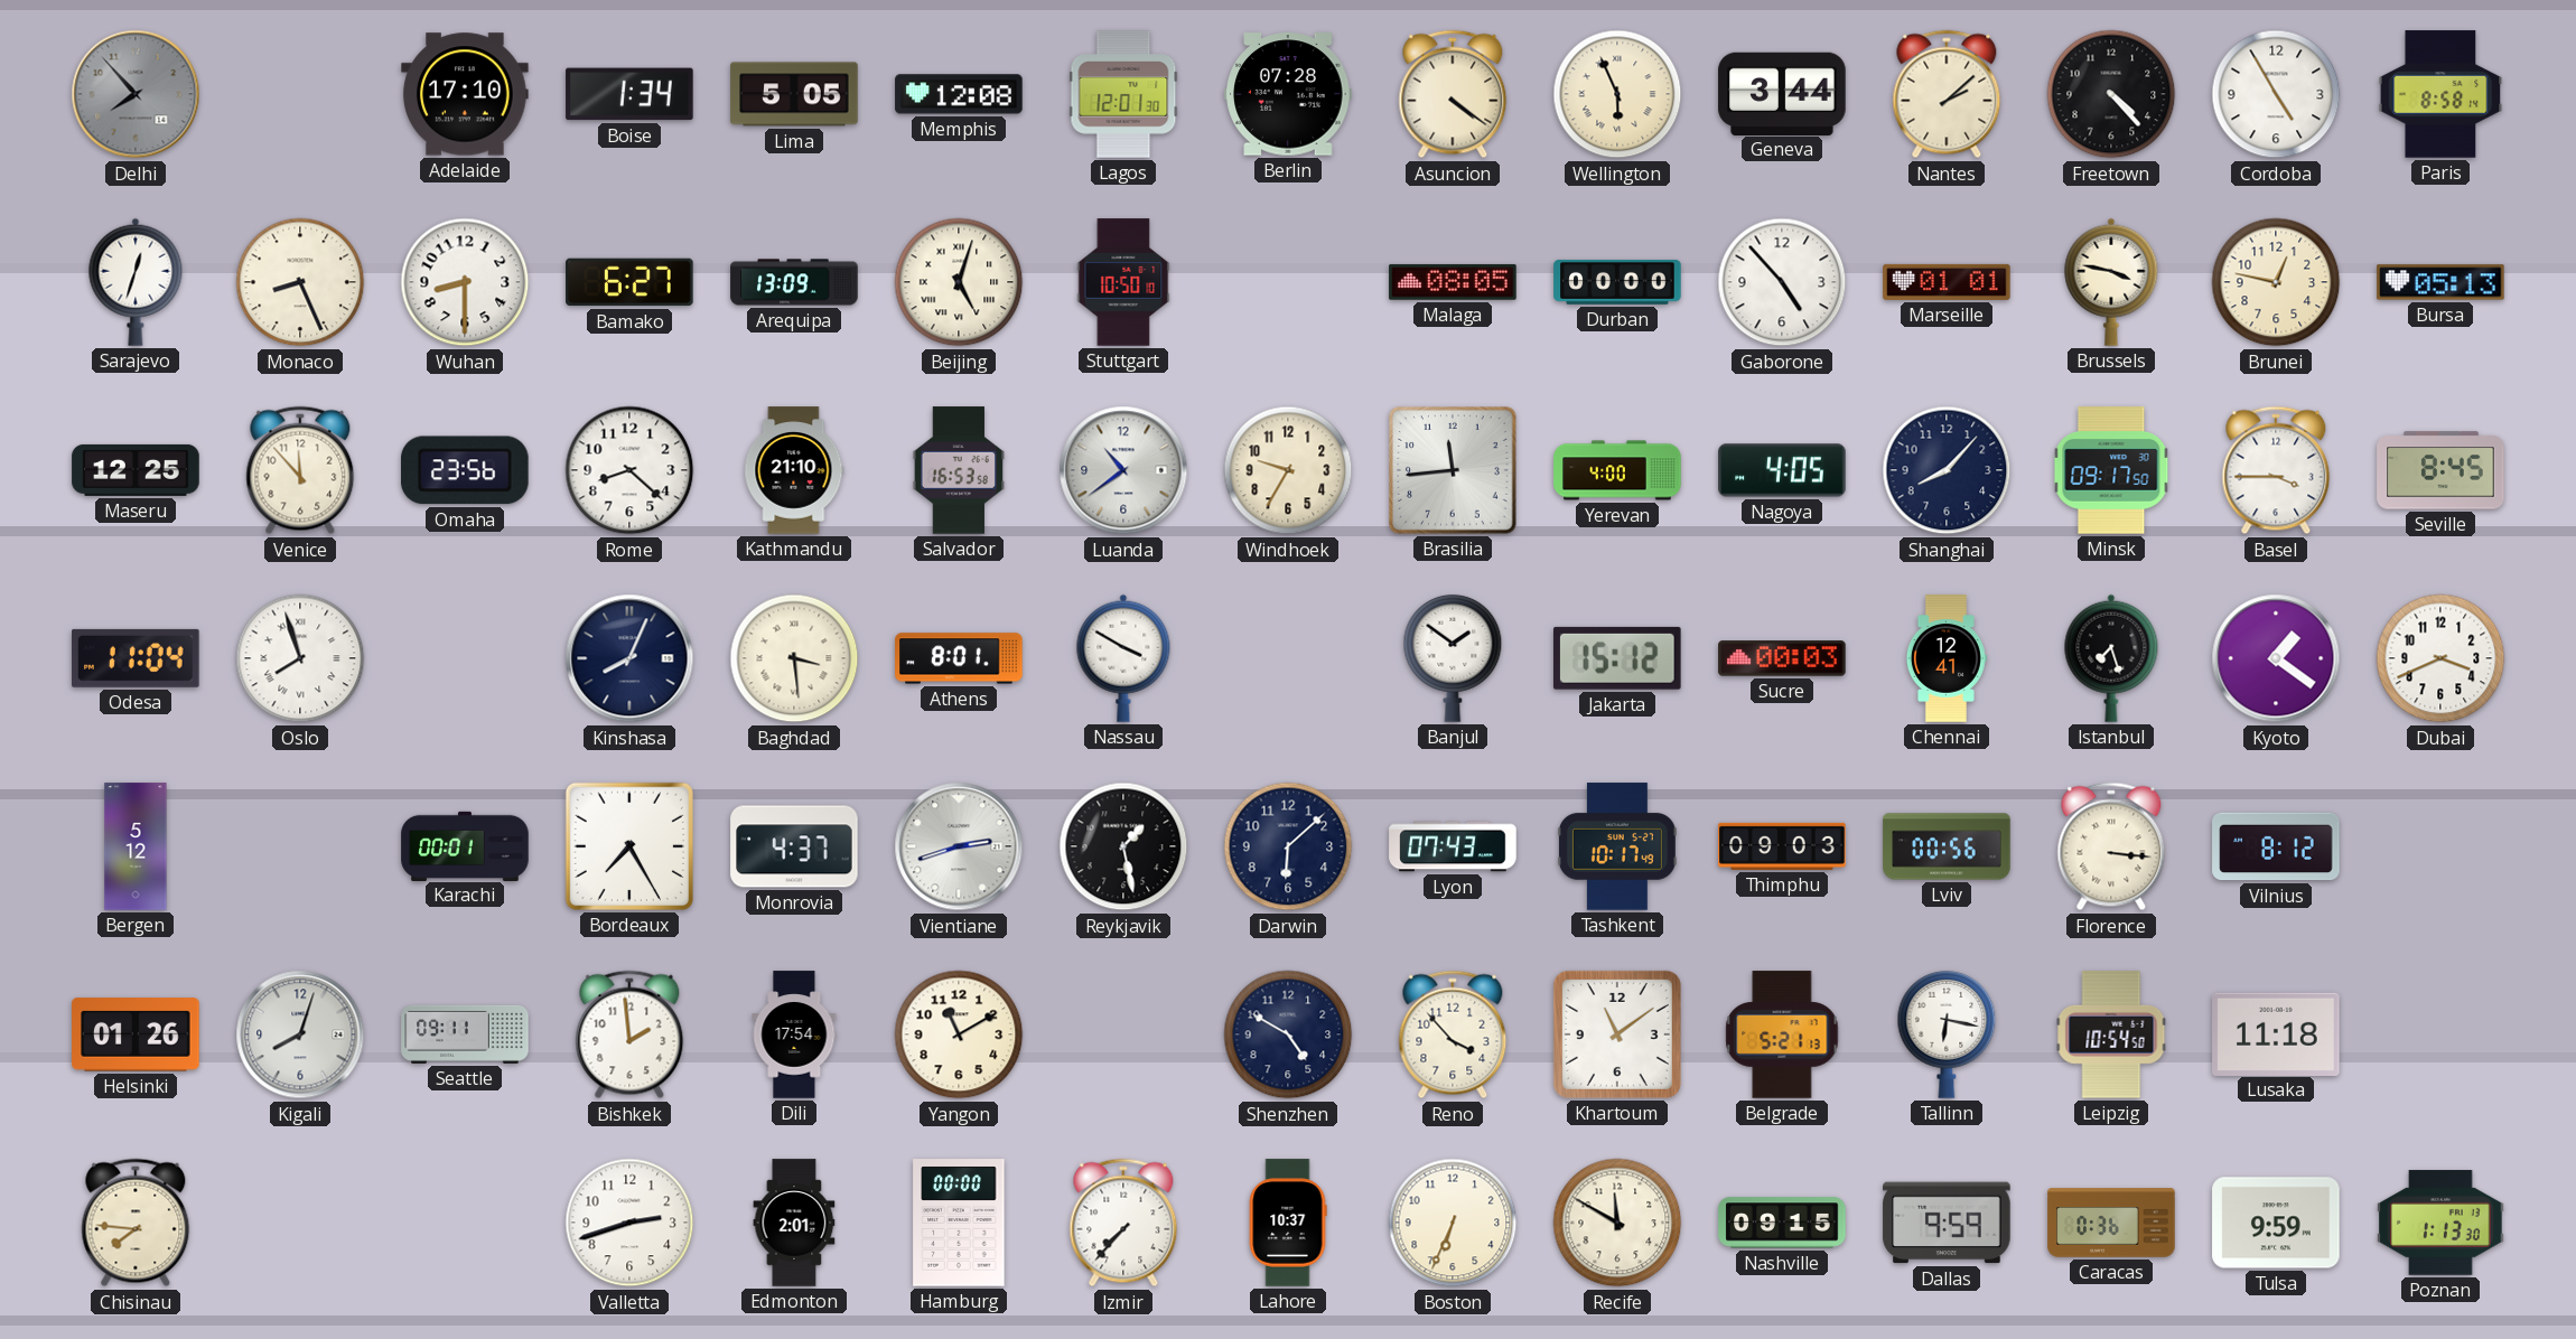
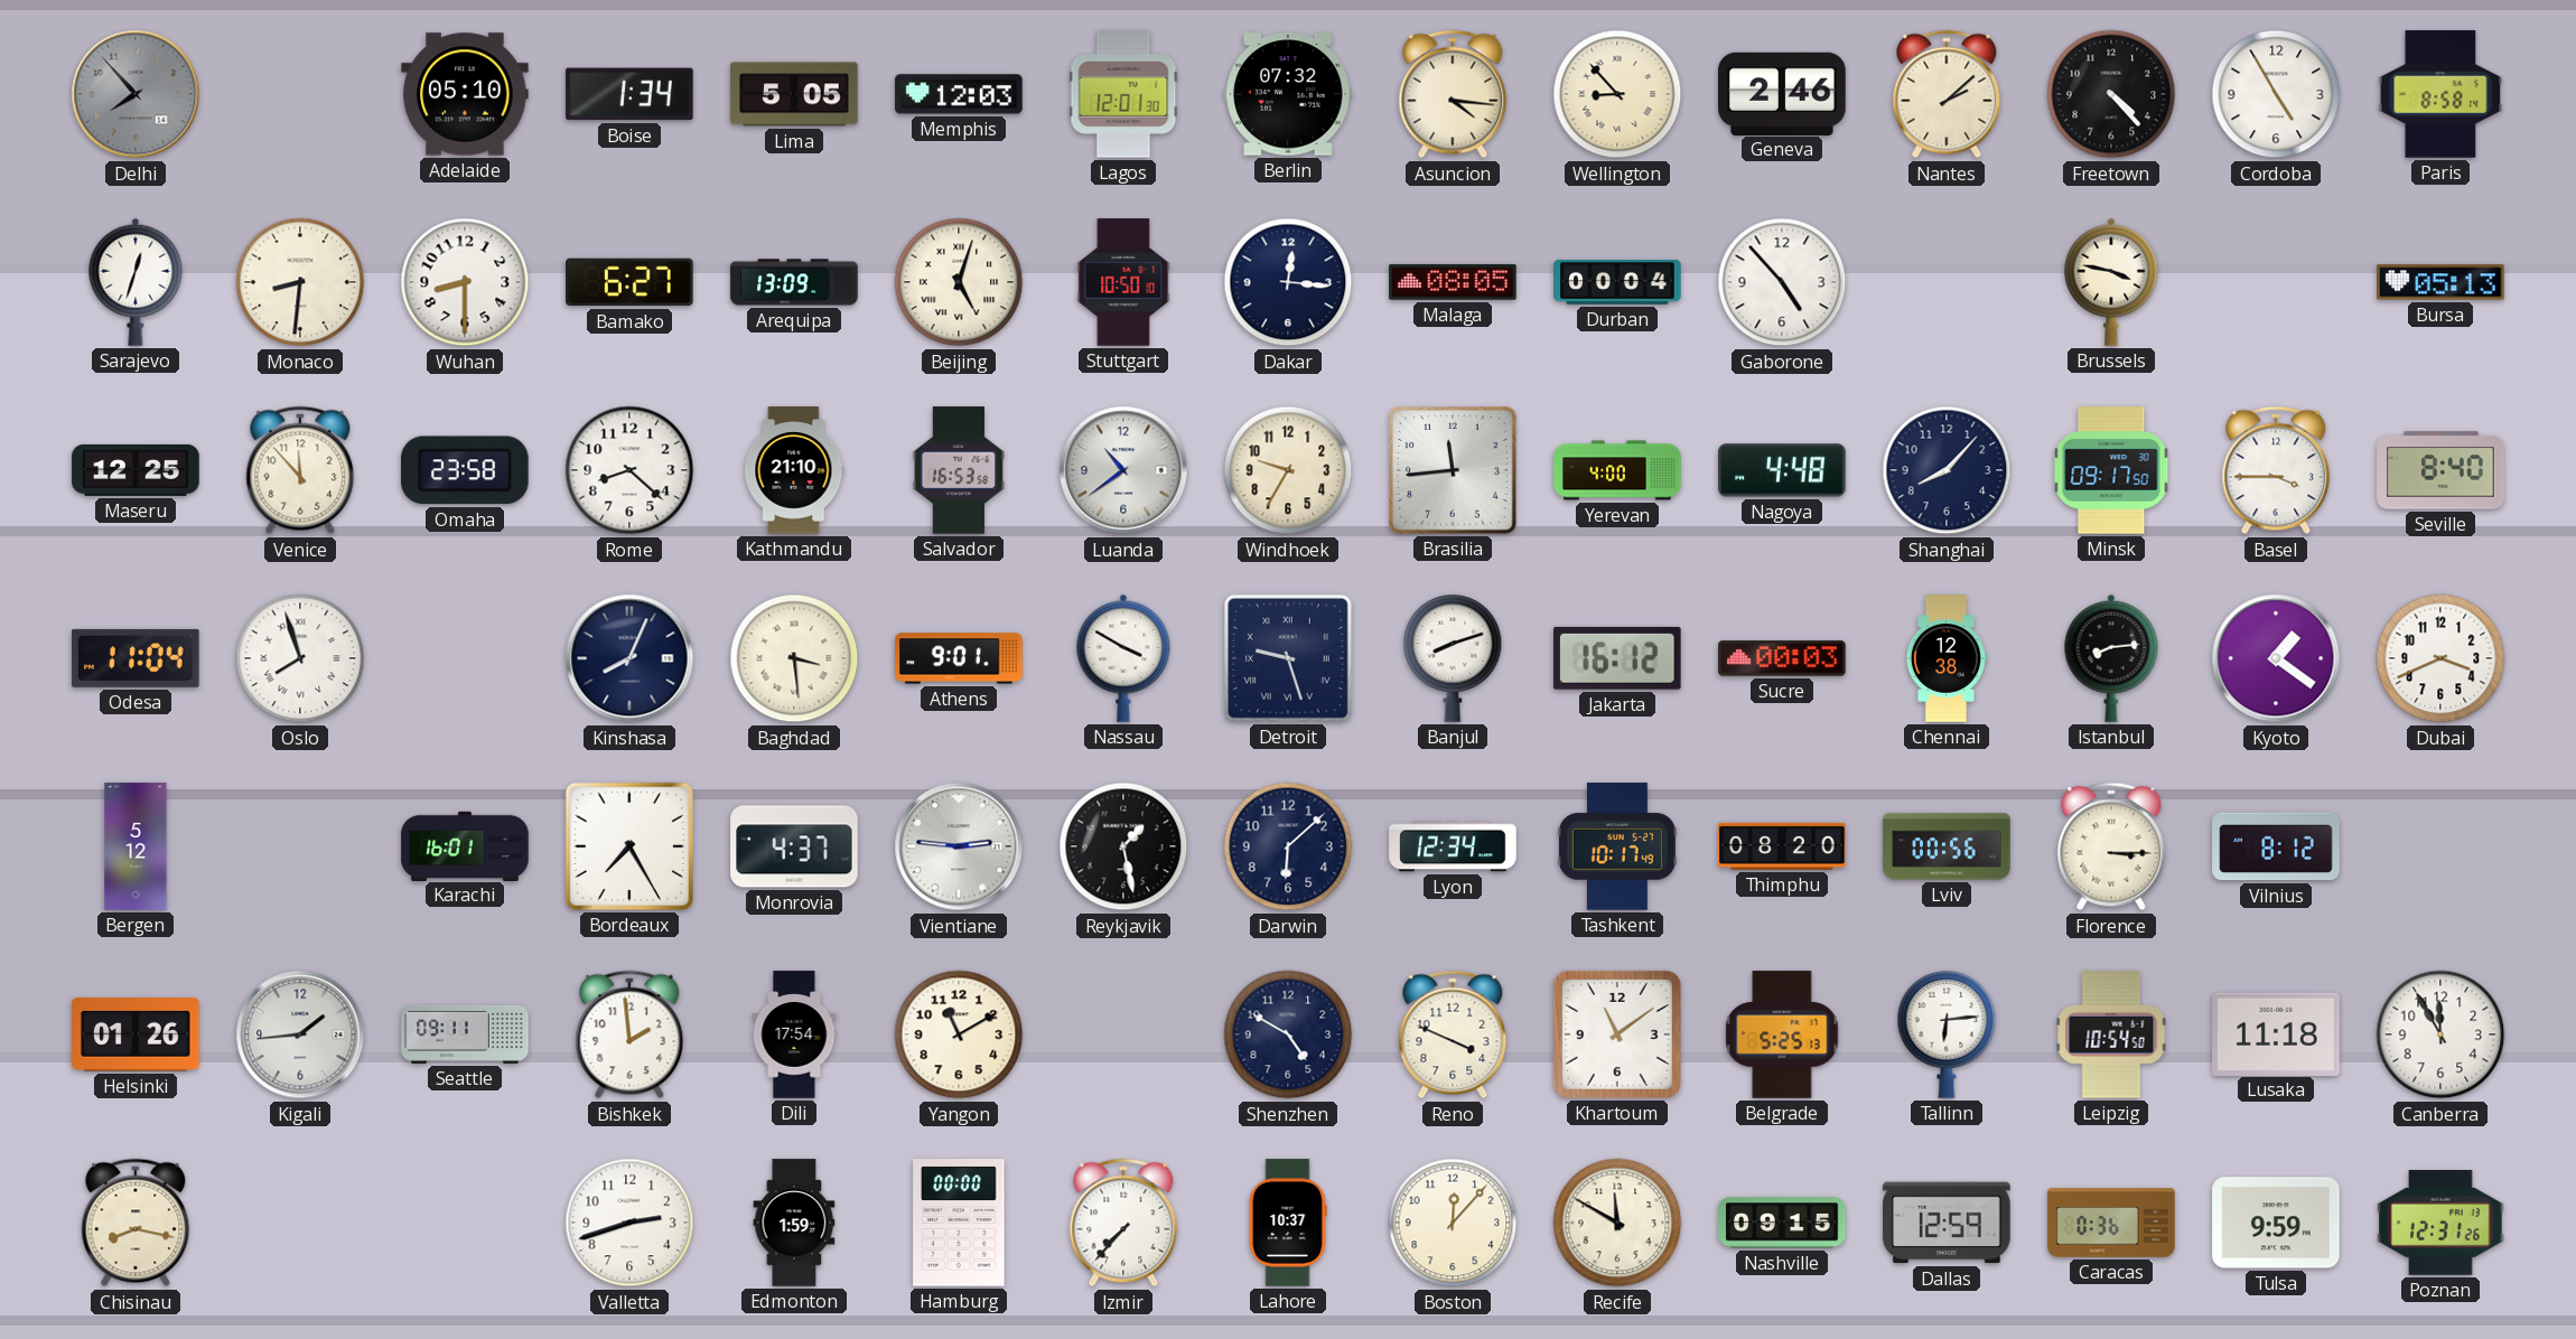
Adelaide: 17:10 -> 05:10 (465, 94)
Memphis: 12:08 -> 12:03 (959, 94)
Berlin: 07:28 -> 07:32 (1288, 94)
Asuncion: 4:21 -> 4:16 (1453, 94)
Wellington: 5:56 -> 8:53 (1617, 94)
Geneva: 3:44 -> 2:46 (1782, 93)
Monaco: 8:26 -> 8:31 (300, 282)
Dakar: none -> 12:16 (1288, 282)
Durban: 00:00 -> 00:04 (1617, 282)
Marseille: 01:01 -> none (1947, 282)
Brunei: 12:47 -> none (2276, 282)
Omaha: 23:56 -> 23:58 (466, 470)
Nagoya: 4:05 -> 4:48 (1782, 470)
Seville: 8:45 -> 8:40 (2440, 470)
Athens: 8:01 -> 9:01 (959, 658)
Detroit: none -> 9:27 (1288, 658)
Banjul: 1:51 -> 8:12 (1453, 659)
Jakarta: 15:12 -> 16:12 (1617, 658)
Chennai: 12:41 -> 12:38 (1945, 658)
Istanbul: 7:27 -> 8:14 (2111, 658)
Karachi: 00:01 -> 16:01 (465, 845)
Vientiane: 2:42 -> 2:46 (959, 846)
Lyon: 07:43 -> 12:34 (1453, 846)
Thimphu: 09:03 -> 08:20 (1782, 846)
Florence: 3:16 -> 3:15 (2111, 846)
Kigali: 8:03 -> 1:44 (300, 1034)
Reno: 3:53 -> 3:49 (1453, 1034)
Belgrade: 5:21 -> 5:25 (1782, 1034)
Tallinn: 6:17 -> 6:14 (1947, 1036)
Canberra: none -> 11:55 (2440, 1034)
Chisinau: 7:46 -> 8:17 (136, 1223)
Edmonton: 2:01 -> 1:59 (794, 1223)
Boston: 6:34 -> 12:07 (1453, 1223)
Dallas: 9:59 -> 12:59 (1947, 1223)
Poznan: 1:13 -> 12:31 (2440, 1223)
